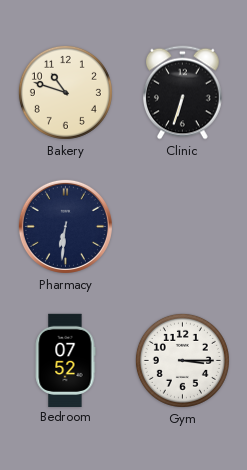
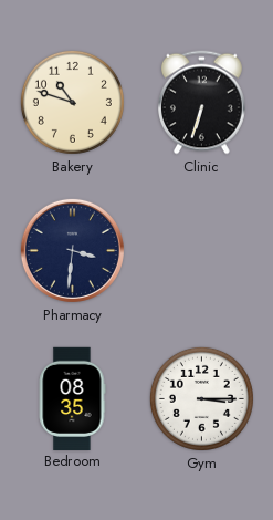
Pharmacy: 6:31 -> 3:31 (72, 250)
Bedroom: 07:52 -> 08:35 (72, 398)
